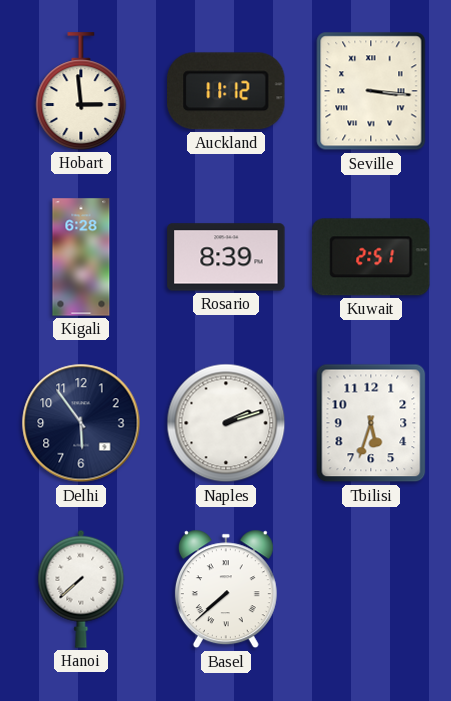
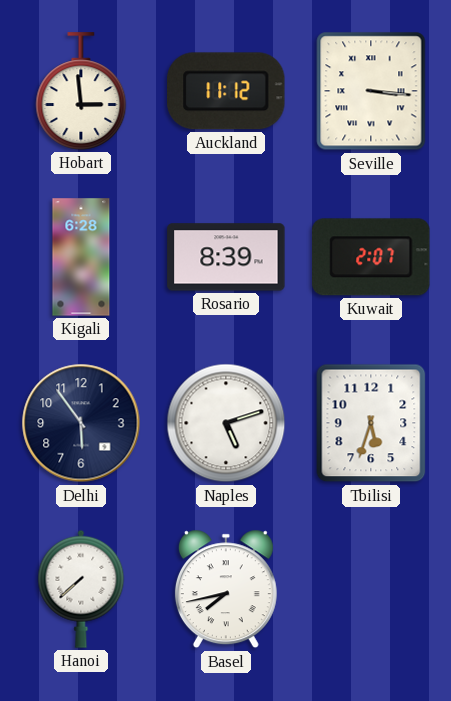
Kuwait: 2:51 -> 2:07 (371, 257)
Naples: 2:12 -> 5:12 (226, 423)
Basel: 7:38 -> 7:43 (226, 589)
